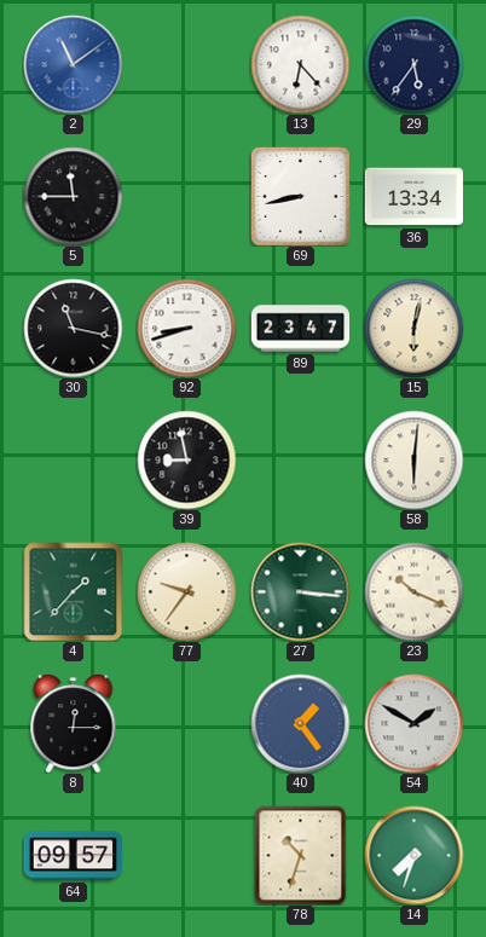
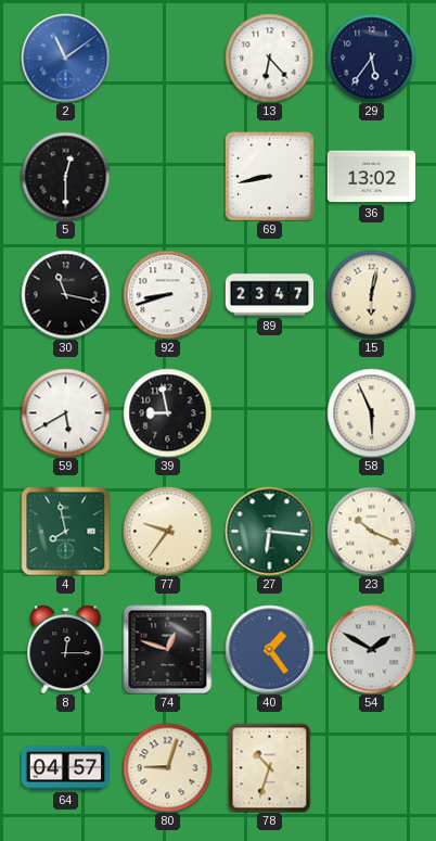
5: 11:45 -> 12:30 (65, 176)
36: 13:34 -> 13:02 (371, 177)
59: none -> 5:40 (65, 412)
58: 6:01 -> 5:56 (371, 412)
4: 1:37 -> 7:58 (65, 531)
27: 3:16 -> 6:16 (269, 531)
74: none -> 12:48 (167, 649)
64: 09:57 -> 04:57 (65, 768)
80: none -> 9:03 (167, 767)
14: 7:33 -> none (413, 855)
